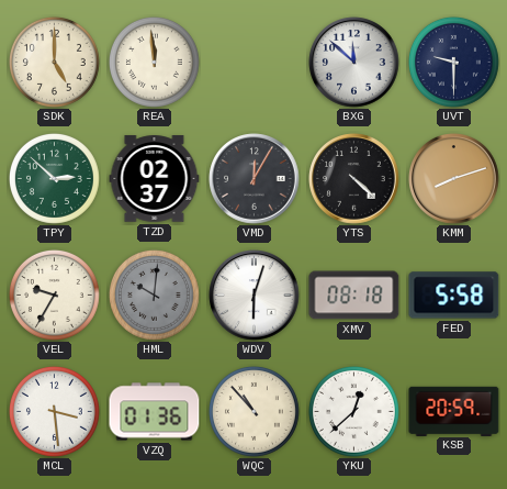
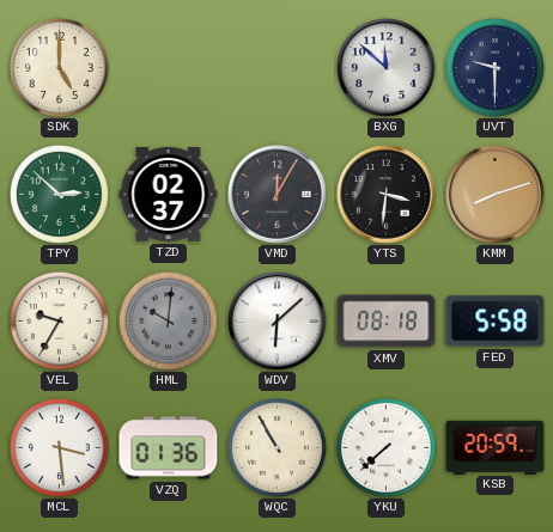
REA: 11:59 -> none (154, 62)
YTS: 4:22 -> 3:31 (387, 195)
WDV: 6:03 -> 6:08 (278, 322)
WQC: 10:53 -> 10:55 (276, 447)
YKU: 12:38 -> 7:38 (385, 447)
